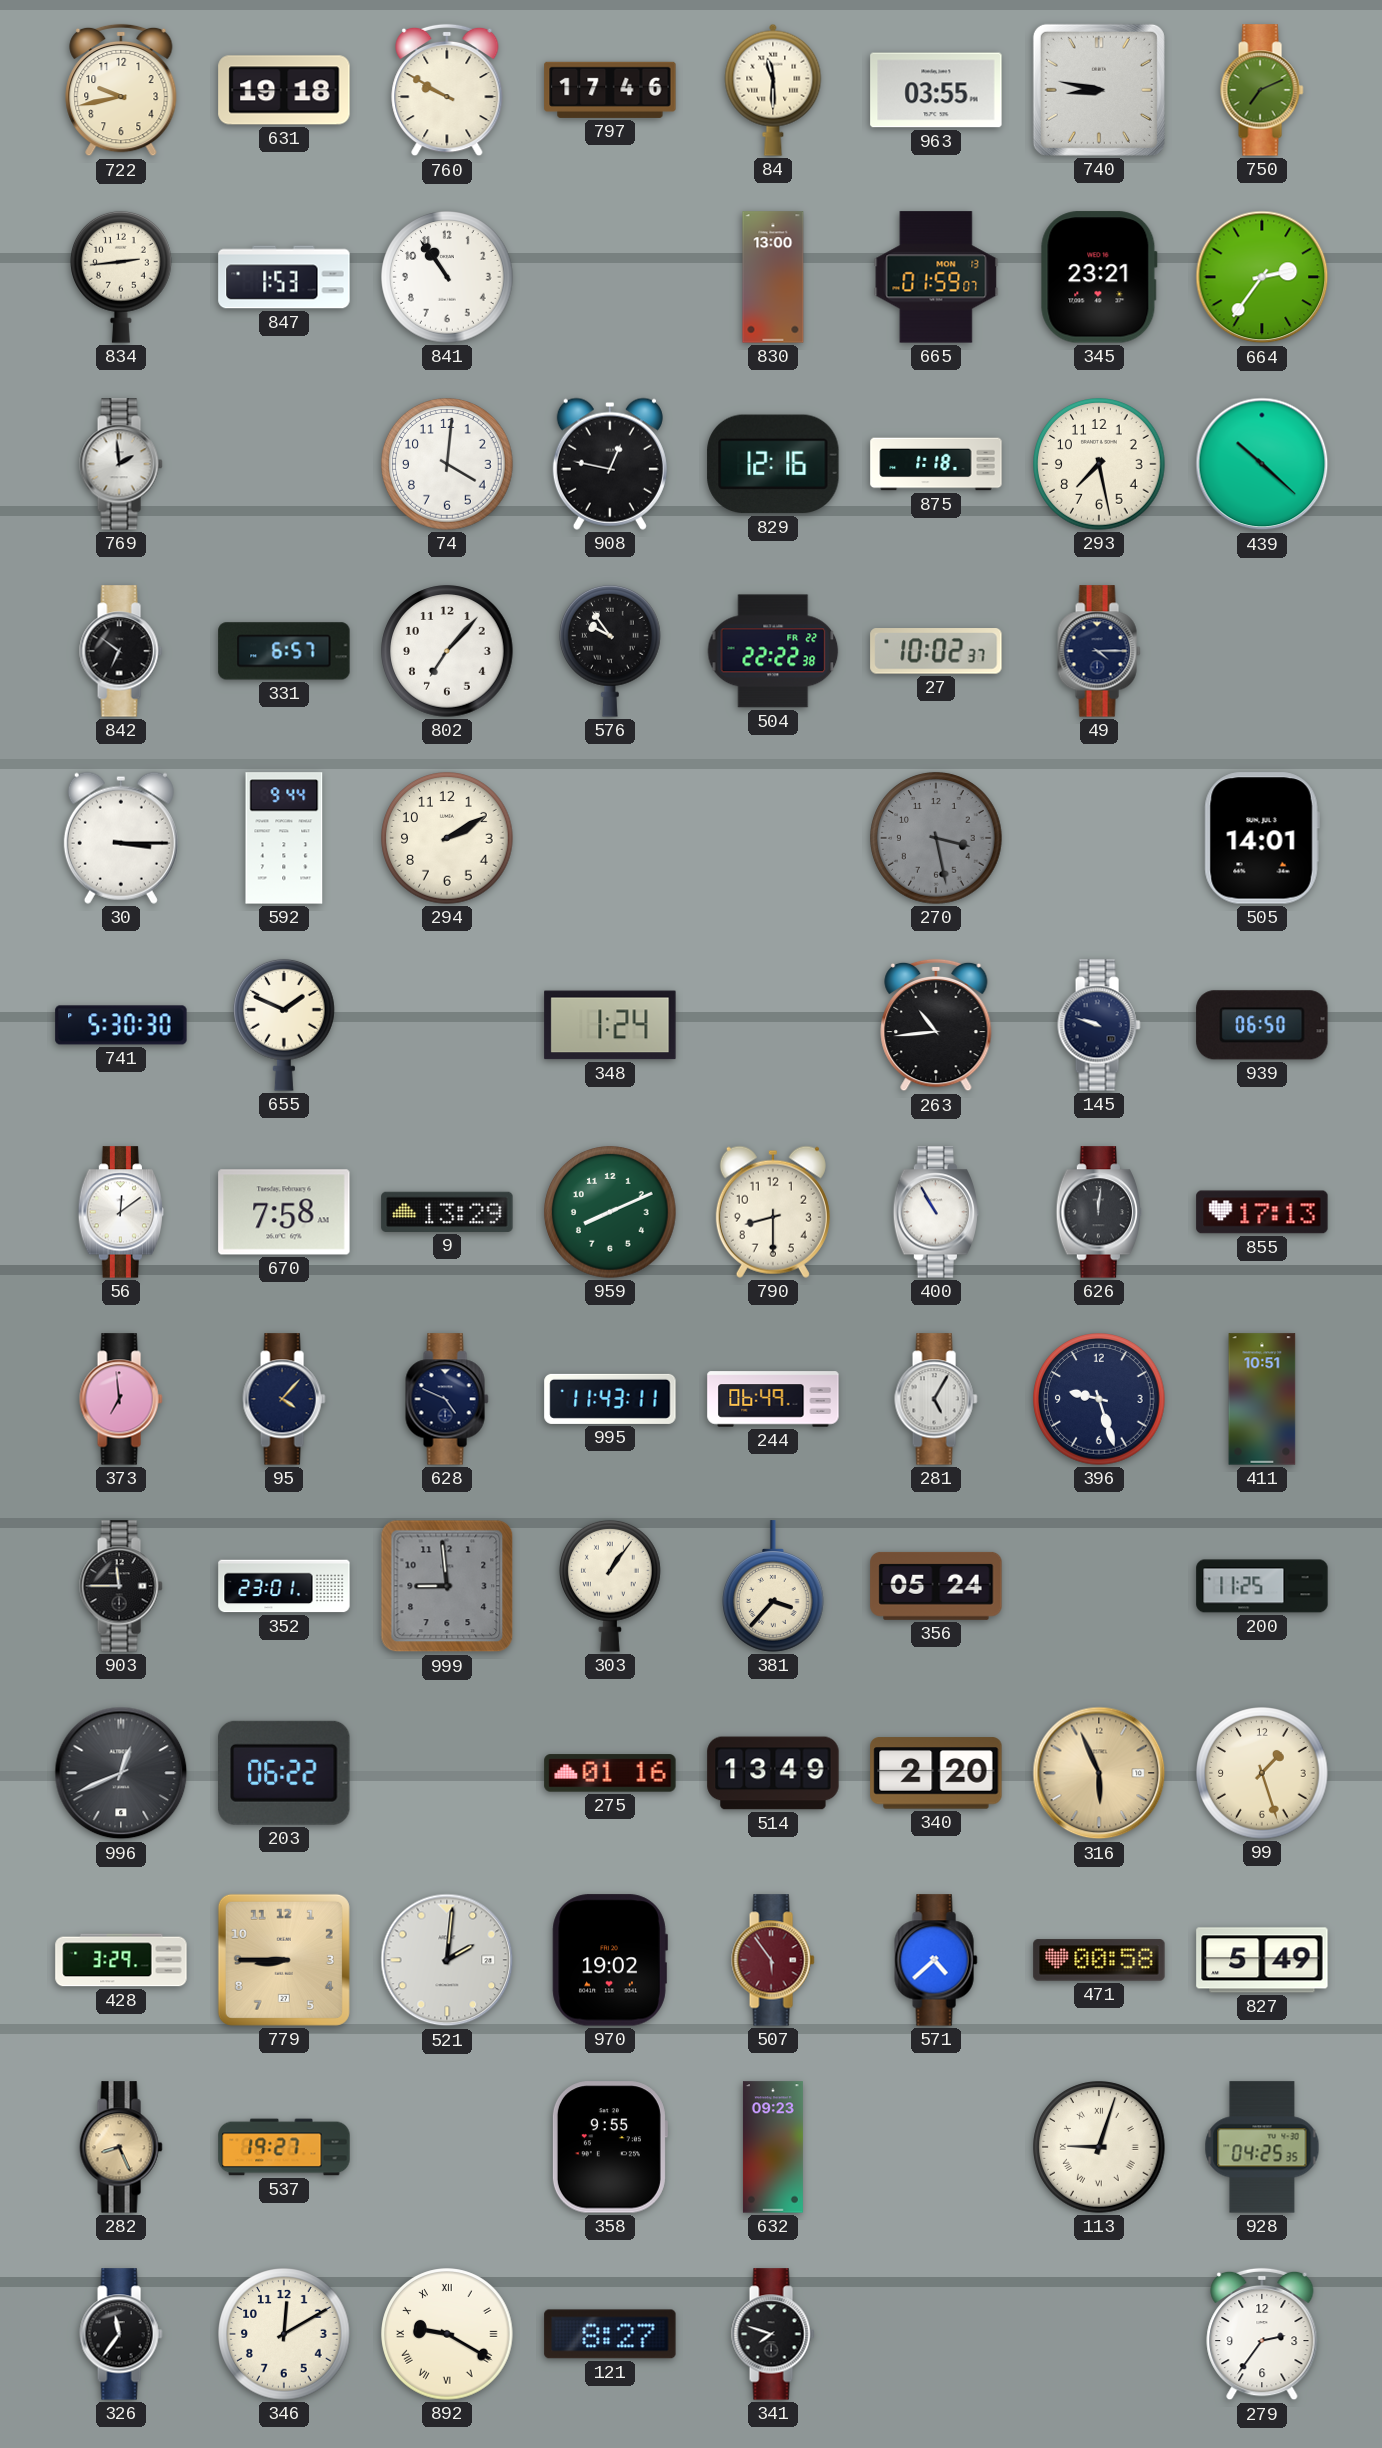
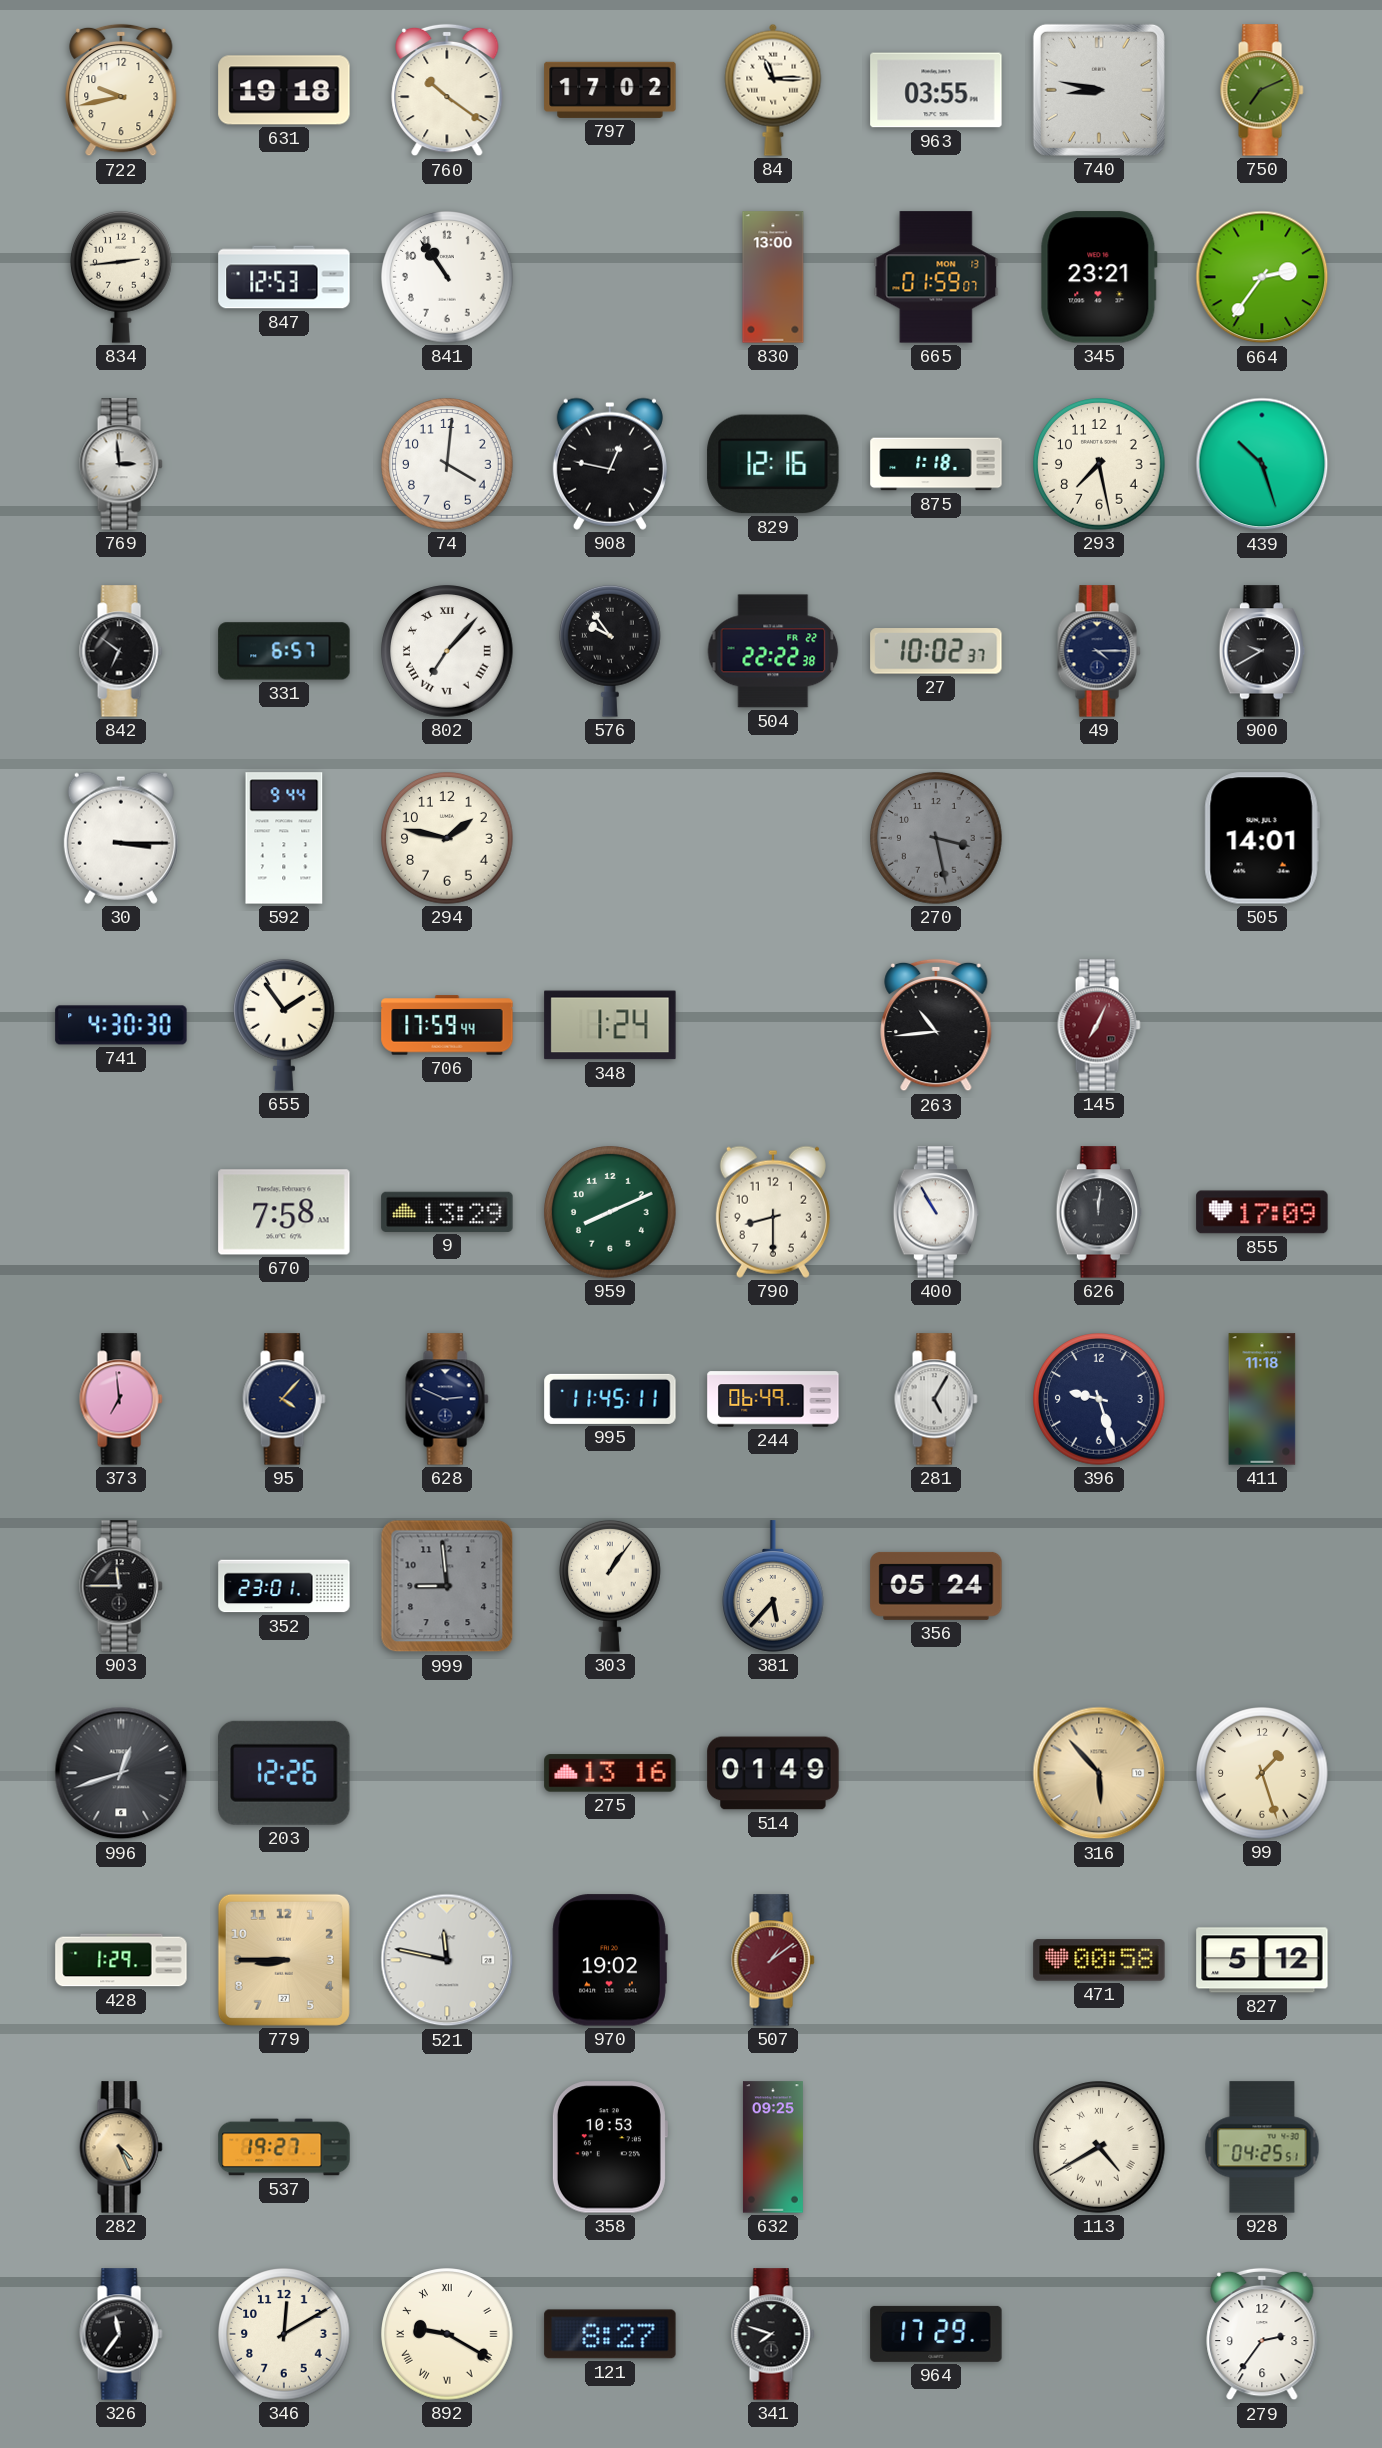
760: 9:50 -> 10:21 (447, 90)
797: 17:46 -> 17:02 (610, 90)
84: 11:30 -> 11:15 (773, 90)
847: 1:53 -> 12:53 (284, 277)
769: 1:59 -> 2:59 (121, 464)
439: 10:22 -> 10:27 (1262, 464)
802 numerals: Arabic -> Roman (447, 651)
900: none -> 9:40 (1262, 651)
294: 2:10 -> 1:47 (447, 838)
741: 5:30 -> 4:30 (121, 1025)
655: 1:49 -> 1:54 (285, 1025)
706: none -> 17:59 (447, 1025)
145: 9:48 -> 7:04 (1099, 1025)
145 dial: navy -> burgundy (1099, 1025)
939: 06:50 -> none (1262, 1025)
56: 12:09 -> none (121, 1212)
855: 17:13 -> 17:09 (1262, 1212)
628: 4:49 -> 2:49 (447, 1399)
995: 11:43 -> 11:45 (610, 1399)
411: 10:51 -> 11:18 (1262, 1399)
381: 3:37 -> 5:37 (774, 1586)
200: 11:25 -> none (1262, 1586)
996: 12:41 -> 12:42 (121, 1773)
203: 06:22 -> 12:26 (285, 1773)
275: 01:16 -> 13:16 (610, 1773)
514: 13:49 -> 01:49 (773, 1773)
340: 2:20 -> none (936, 1773)
316: 5:56 -> 5:53 (1099, 1773)
428: 3:29 -> 1:29 (121, 1960)
521: 2:01 -> 11:47 (447, 1960)
507: 5:54 -> 1:09 (773, 1960)
571: 4:38 -> none (936, 1960)
827: 5:49 -> 5:12 (1262, 1960)
282: 8:26 -> 4:26 (121, 2147)
358: 9:55 -> 10:53 (609, 2147)
632: 09:23 -> 09:25 (773, 2147)
113: 9:03 -> 4:40 (1099, 2147)
928: 04:25:35 -> 04:25:51 (1262, 2147)
964: none -> 17:29 (936, 2334)
